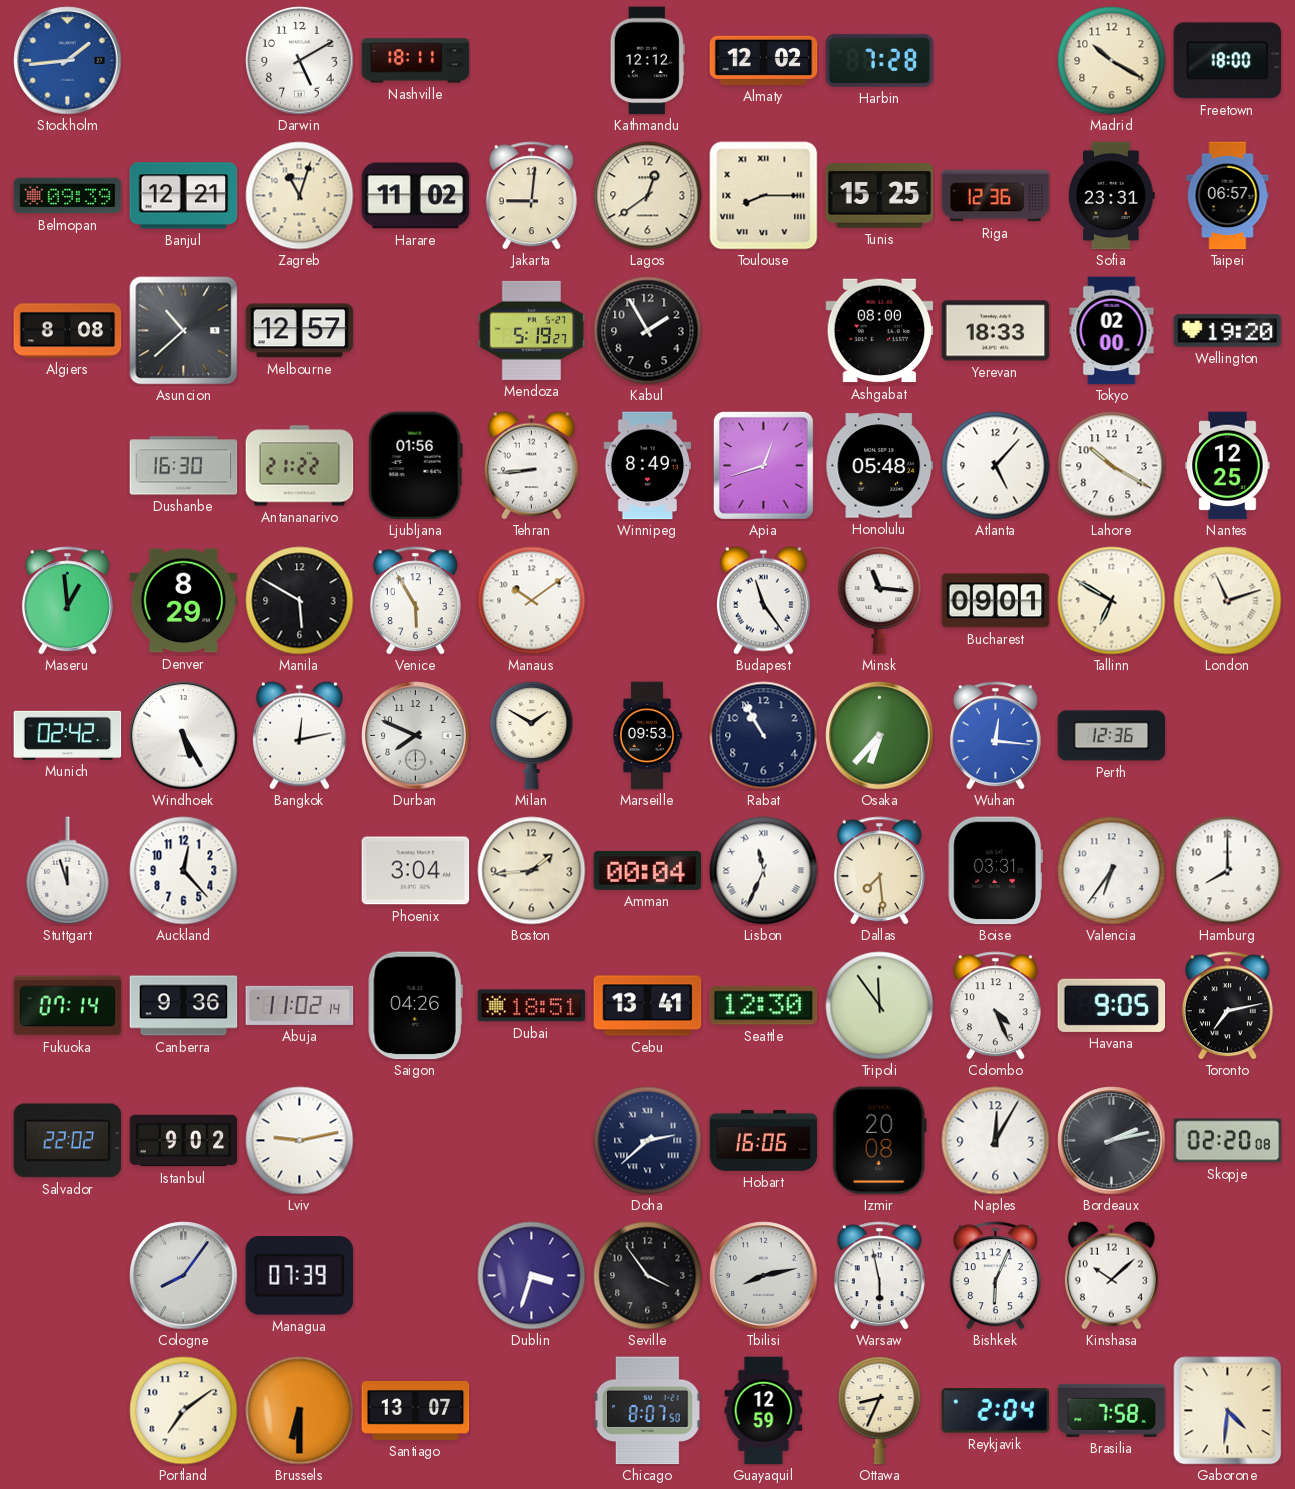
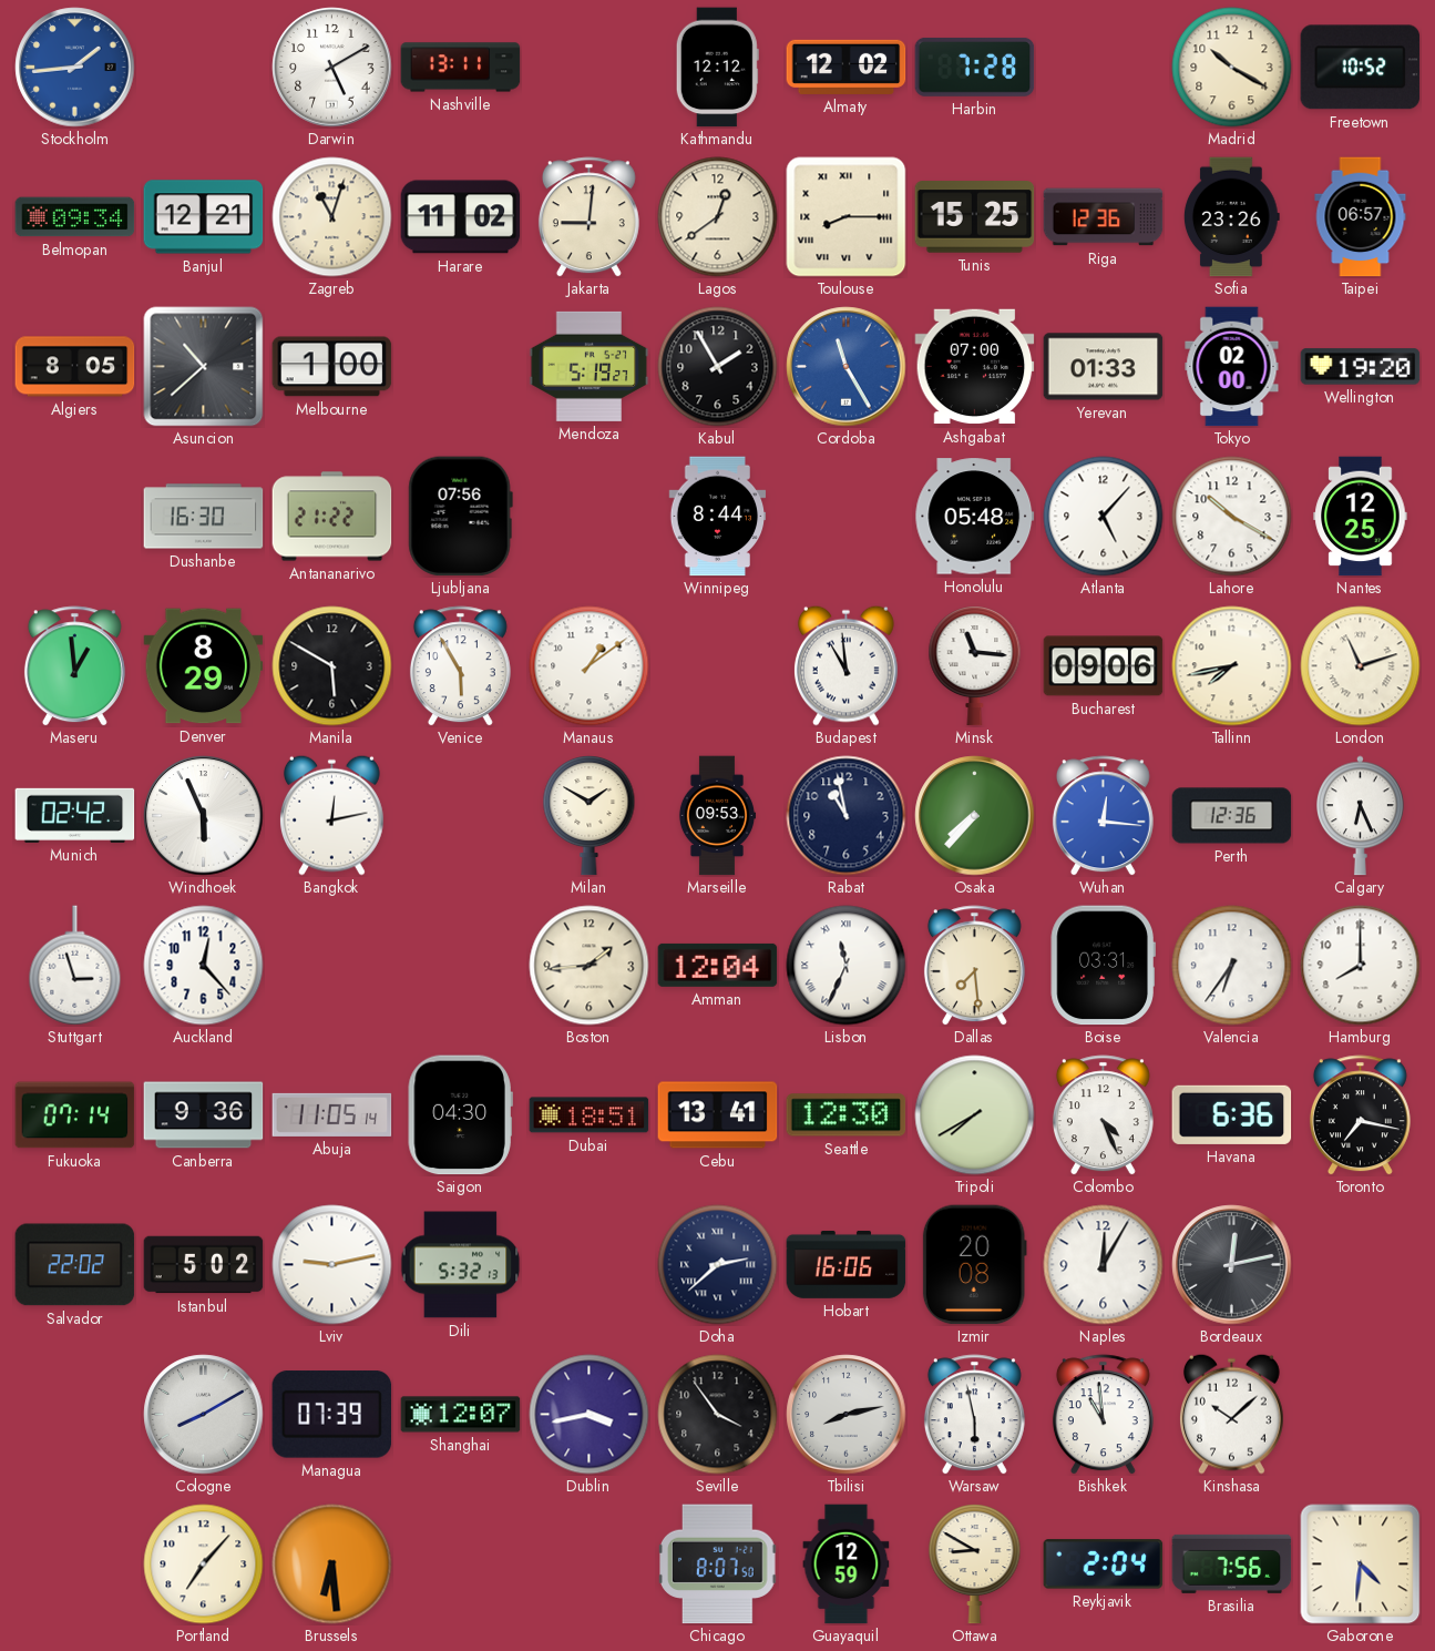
Nashville: 18:11 -> 13:11 (461, 68)
Freetown: 18:00 -> 10:52 (1361, 68)
Belmopan: 09:39 -> 09:34 (75, 217)
Sofia: 23:31 -> 23:26 (1231, 217)
Algiers: 8:08 -> 8:05 (75, 367)
Melbourne: 12:57 -> 1:00 (332, 367)
Cordoba: none -> 11:25 (847, 367)
Ashgabat: 08:00 -> 07:00 (975, 367)
Yerevan: 18:33 -> 01:33 (1104, 367)
Ljubljana: 01:56 -> 07:56 (460, 517)
Tehran: 8:44 -> none (531, 465)
Winnipeg: 8:49 -> 8:44 (718, 517)
Apia: 12:42 -> none (763, 465)
Manaus: 10:09 -> 1:09 (590, 666)
Budapest: 11:24 -> 10:59 (845, 665)
Bucharest: 09:01 -> 09:06 (1104, 666)
Tallinn: 6:50 -> 7:43 (1232, 666)
Windhoek: 5:25 -> 5:56 (204, 816)
Durban: 7:49 -> none (416, 736)
Rabat: 10:55 -> 10:58 (847, 816)
Osaka: 6:37 -> 7:37 (975, 816)
Calgary: none -> 6:26 (1361, 816)
Stuttgart: 11:57 -> 2:57 (75, 966)
Phoenix: 3:04 -> none (416, 871)
Amman: 00:04 -> 12:04 (718, 965)
Abuja: 11:02 -> 11:05 (332, 1114)
Saigon: 04:26 -> 04:30 (460, 1115)
Tripoli: 11:54 -> 7:40 (975, 1115)
Havana: 9:05 -> 6:36 (1232, 1114)
Toronto: 7:13 -> 7:17 (1360, 1115)
Istanbul: 9:02 -> 5:02 (204, 1265)
Dili: none -> 5:32 (461, 1265)
Bordeaux: 2:13 -> 12:13 (1232, 1265)
Skopje: 02:20 -> none (1228, 1141)
Cologne: 8:06 -> 8:10 (204, 1415)
Shanghai: none -> 12:07 (461, 1415)
Dublin: 3:33 -> 3:43 (590, 1415)
Bishkek: 6:04 -> 10:59 (1103, 1415)
Portland: 7:09 -> 7:07 (204, 1565)
Brussels: 6:30 -> 6:29 (332, 1565)
Santiago: 13:07 -> none (416, 1411)
Ottawa: 8:34 -> 8:50 (975, 1565)
Brasilia: 7:58 -> 7:56 (1232, 1563)
